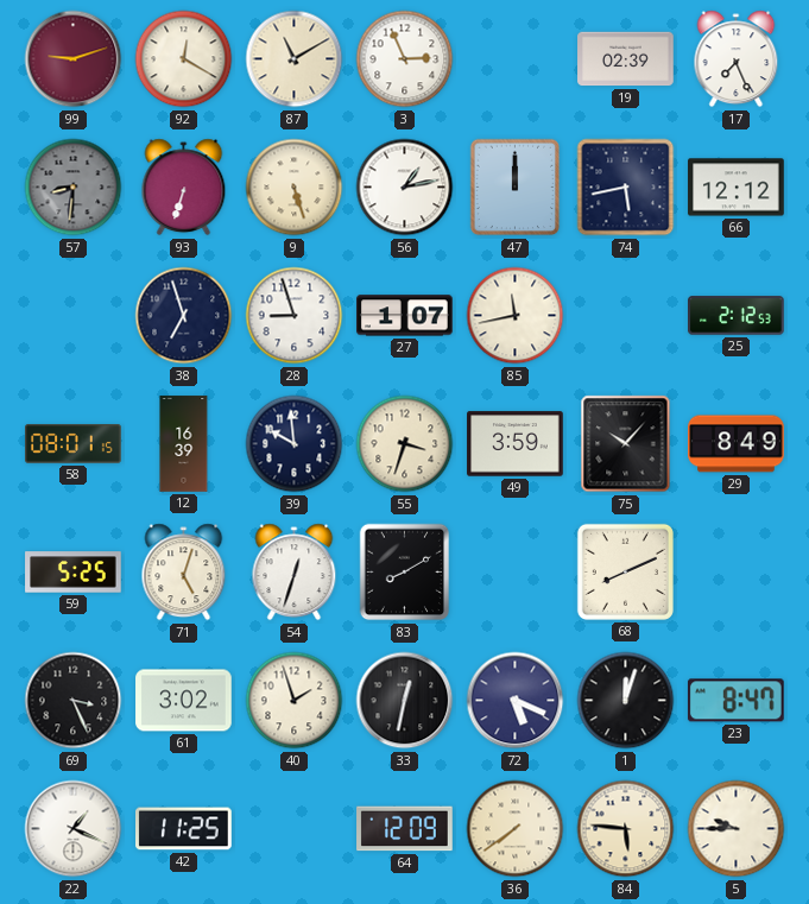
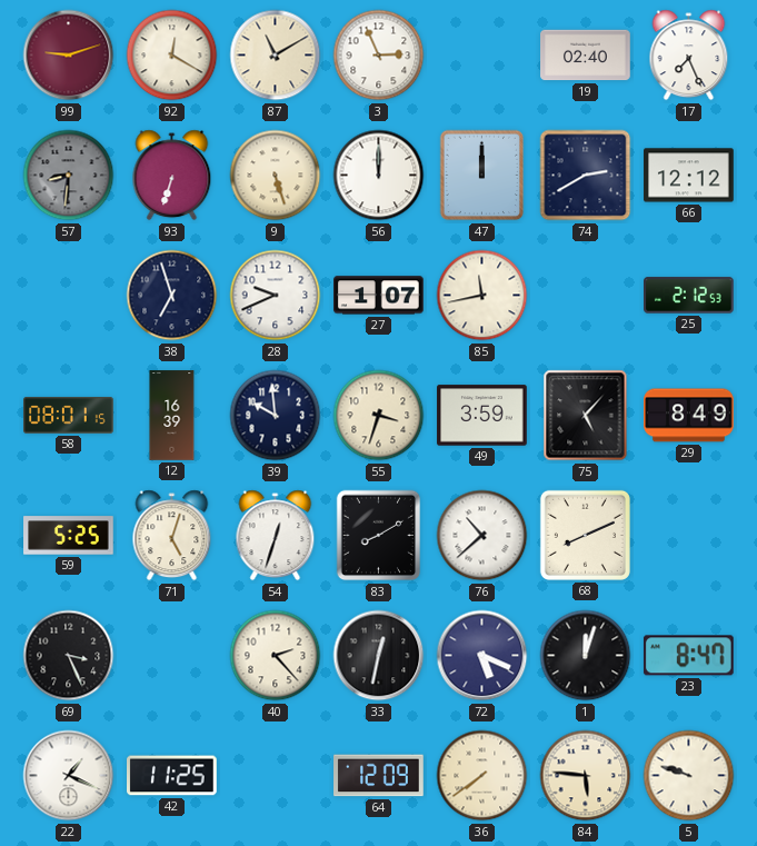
19: 02:39 -> 02:40 (586, 56)
56: 1:13 -> 12:00 (379, 176)
74: 5:43 -> 2:40 (586, 176)
28: 8:57 -> 9:41 (276, 296)
75: 10:07 -> 5:07 (586, 416)
76: none -> 10:38 (482, 536)
61: 3:02 -> none (184, 701)
40: 1:57 -> 2:23 (276, 656)
5: 9:45 -> 9:48 (689, 776)
